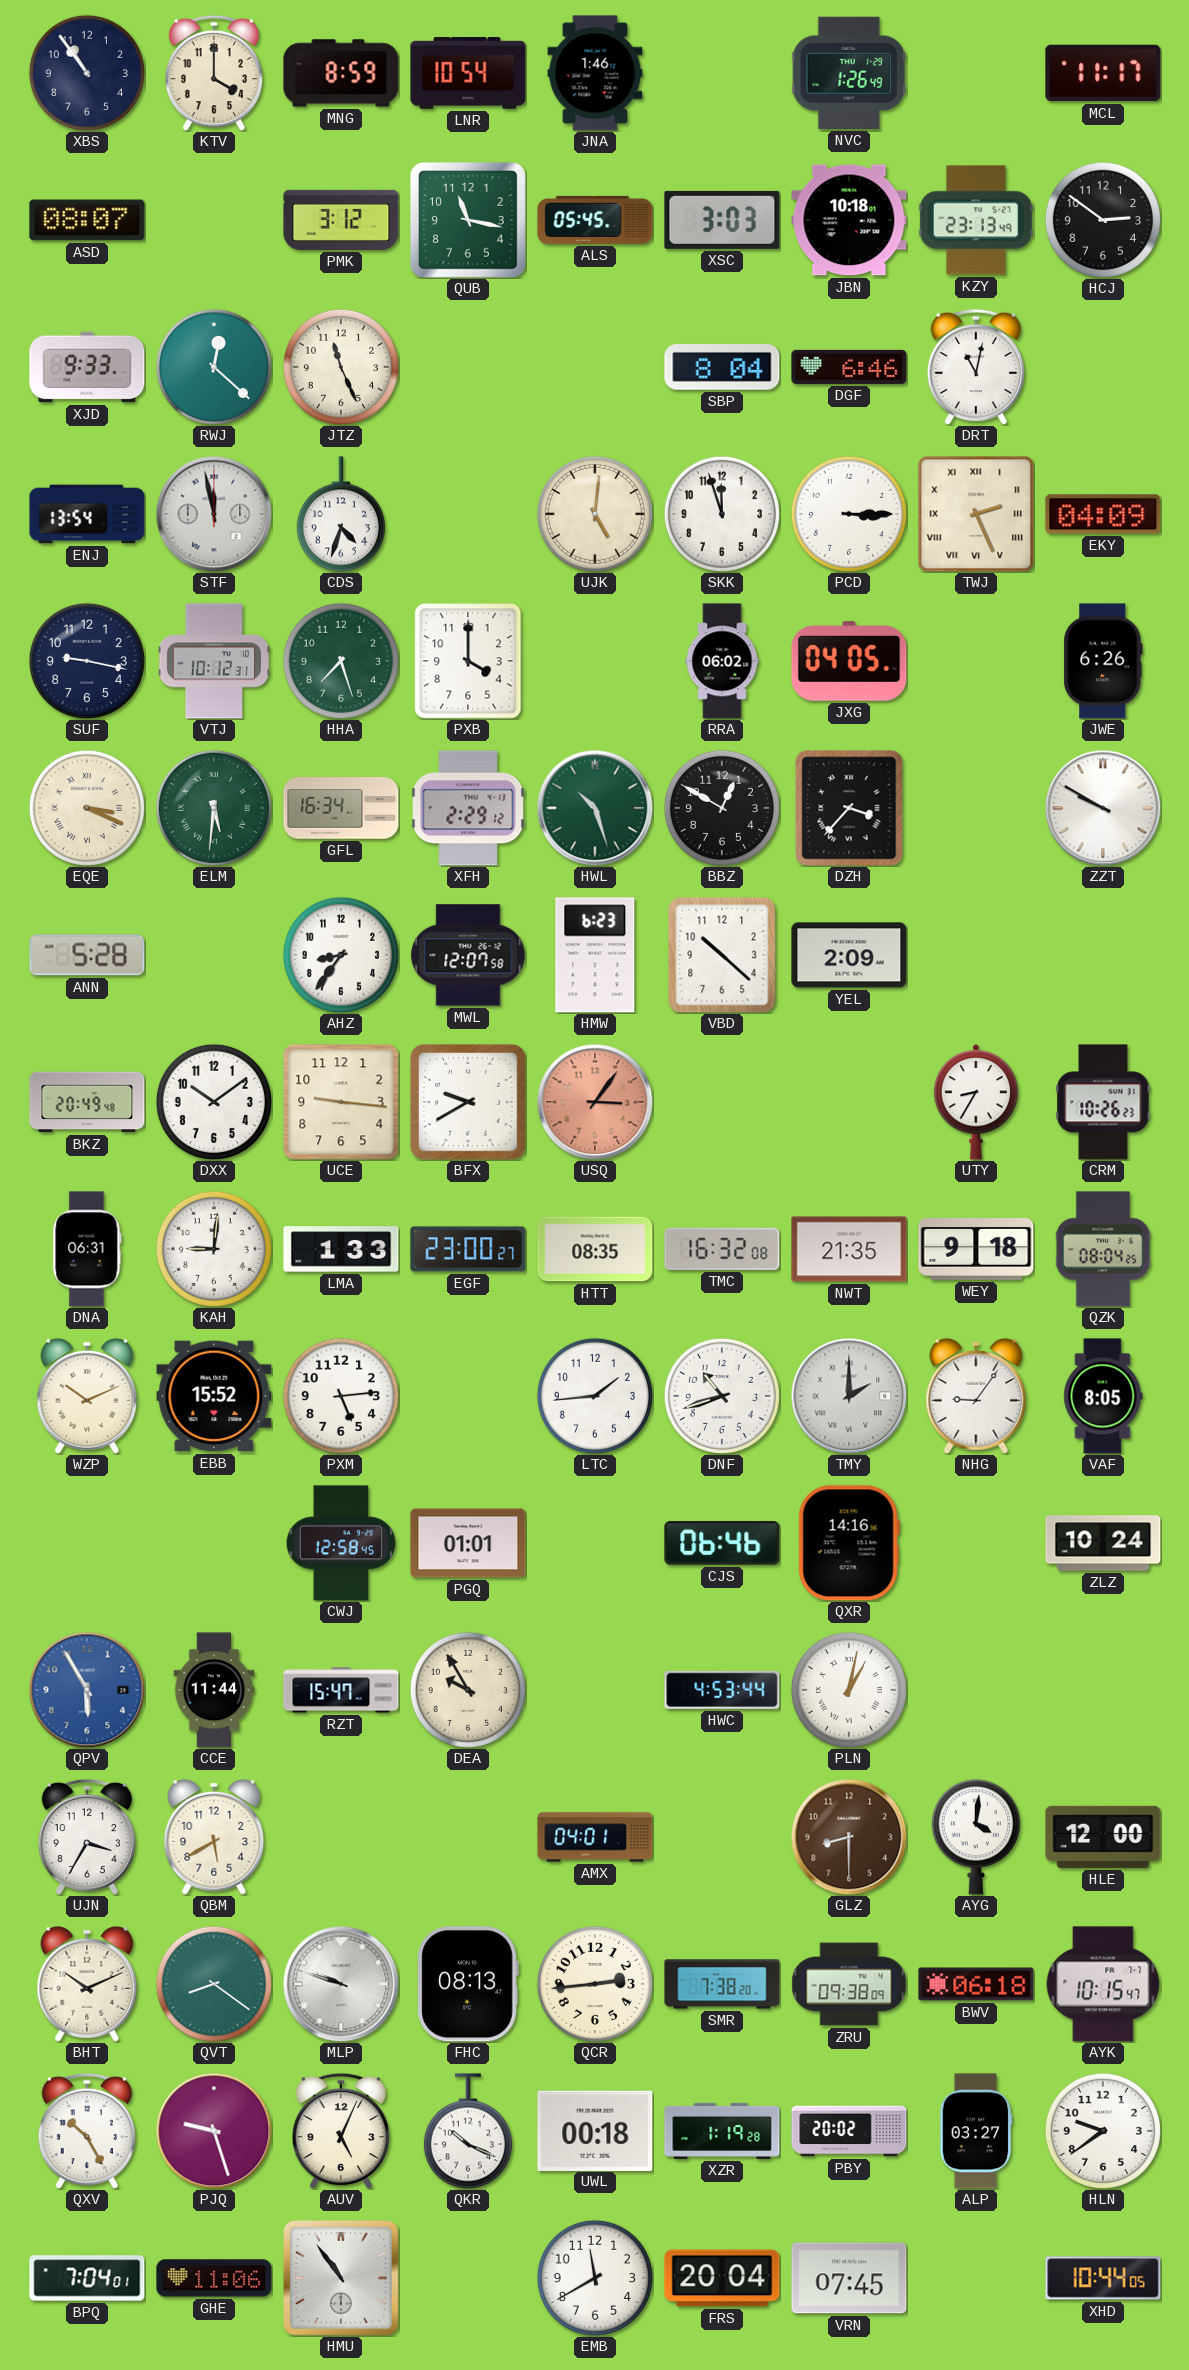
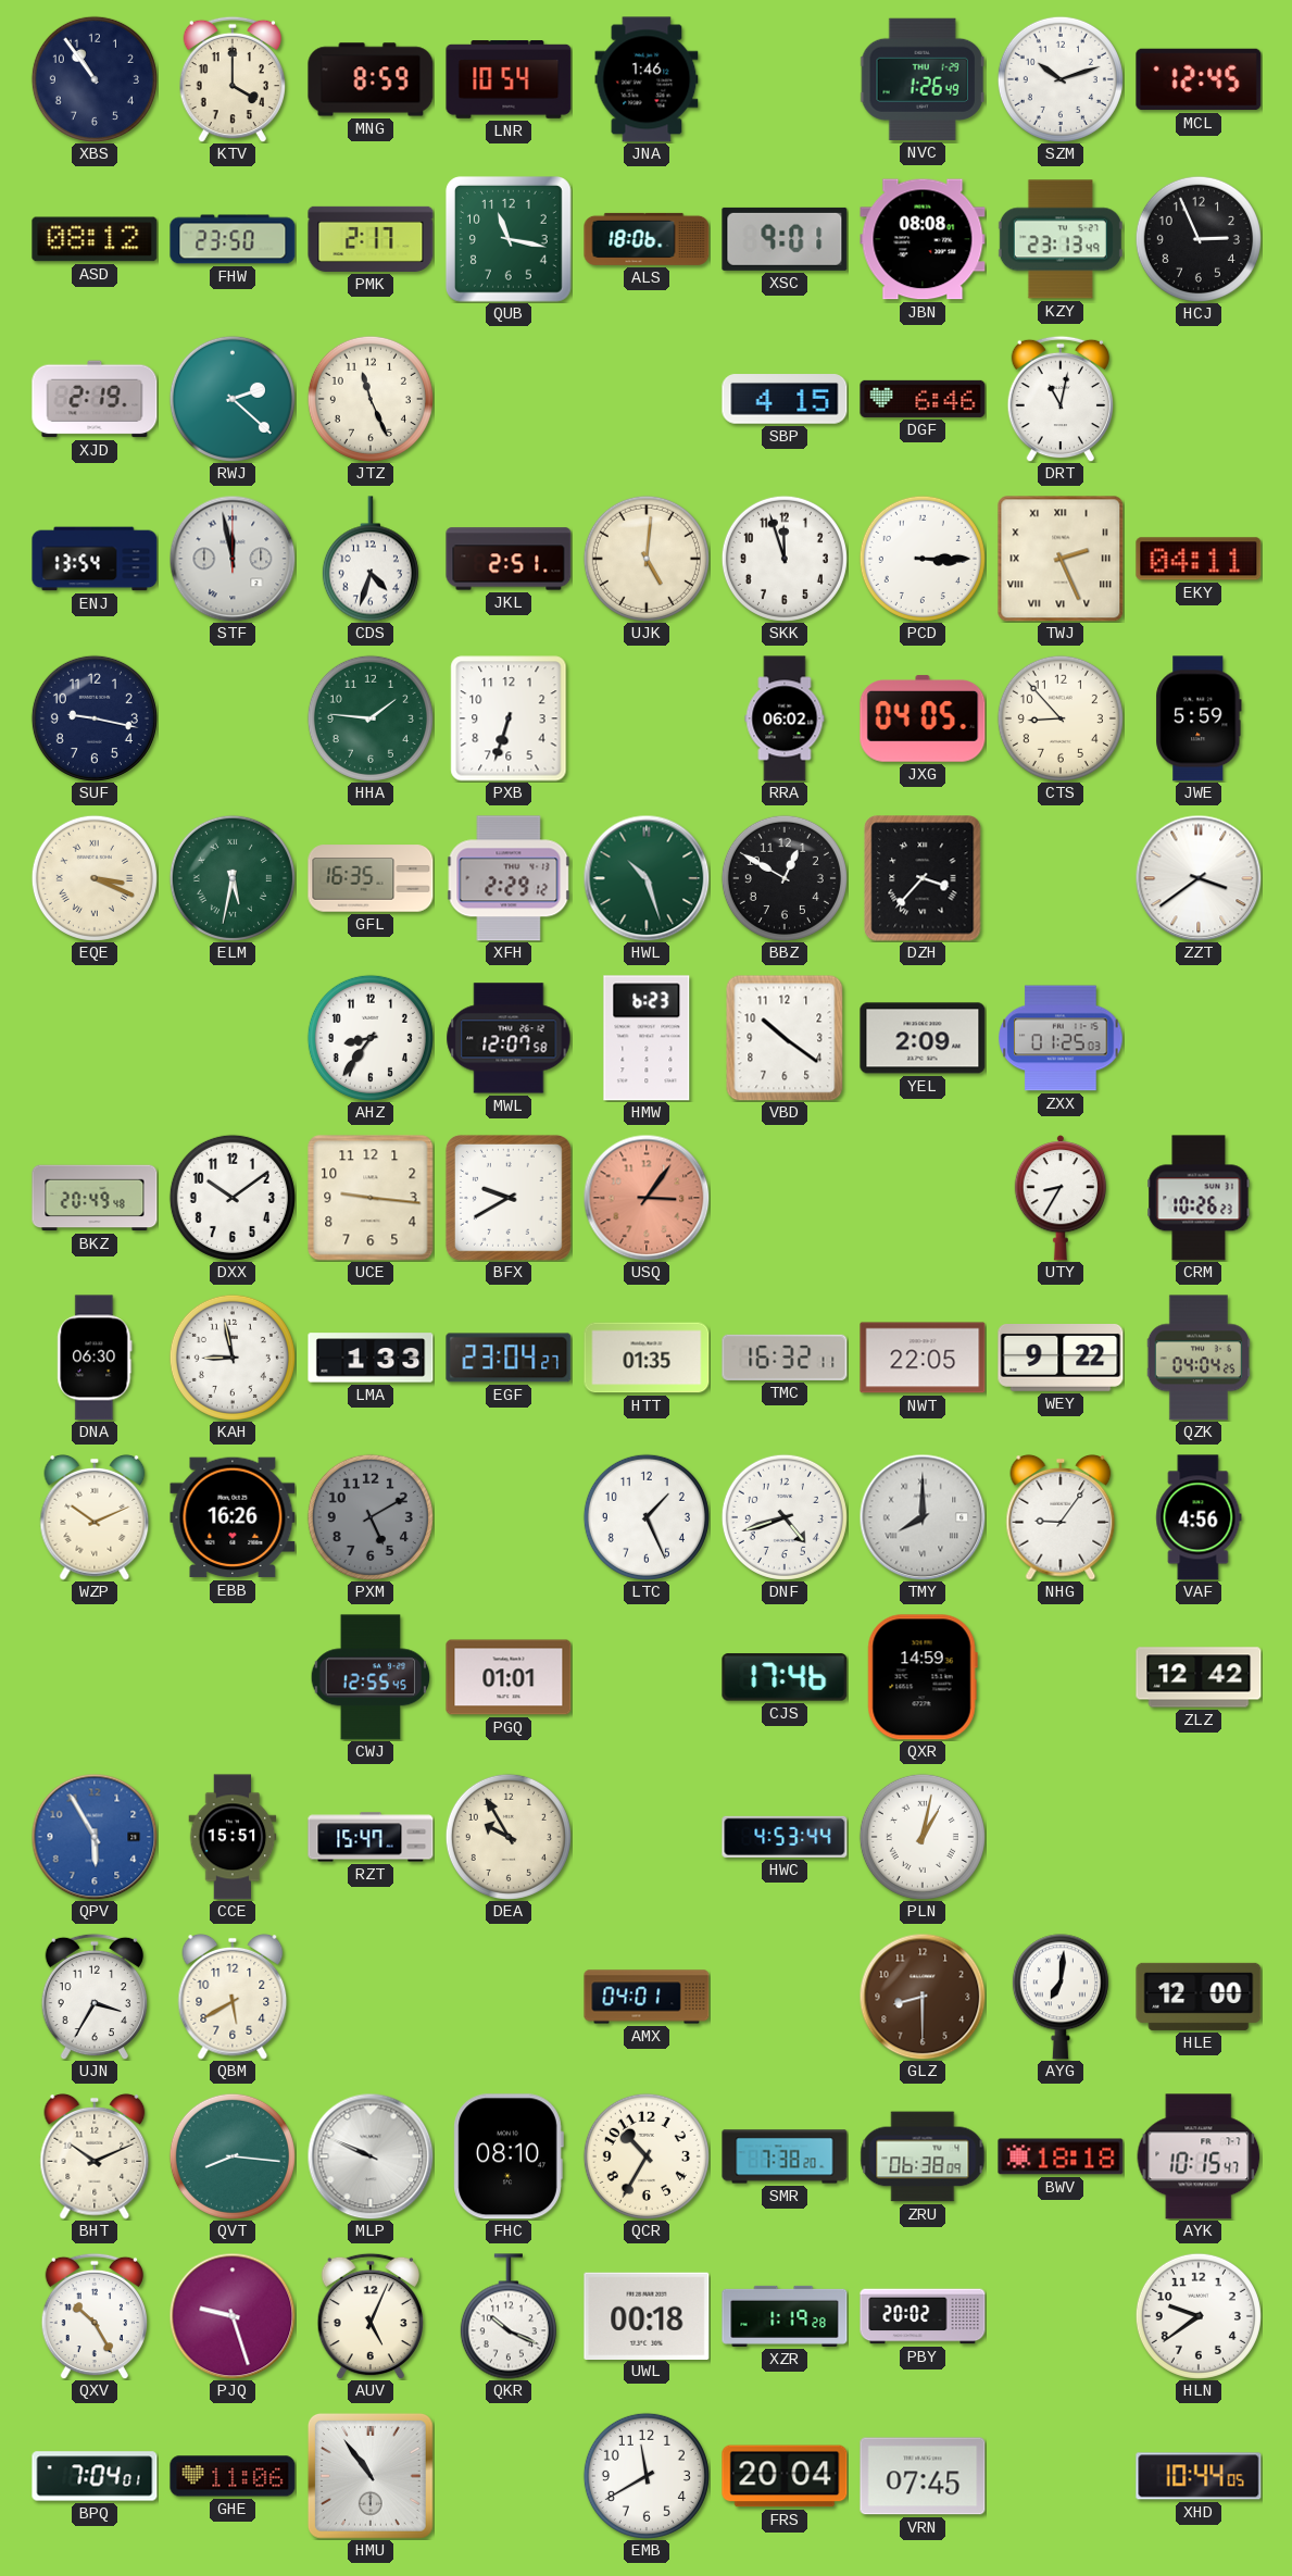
SZM: none -> 10:12 (1061, 79)
MCL: 11:17 -> 12:45 (1199, 79)
ASD: 08:07 -> 08:12 (95, 239)
FHW: none -> 23:50 (233, 239)
PMK: 3:12 -> 2:17 (371, 239)
ALS: 05:45 -> 18:06 (647, 239)
XSC: 3:03 -> 9:01 (785, 239)
JBN: 10:18 -> 08:08 (923, 239)
HCJ: 2:51 -> 2:56 (1199, 239)
XJD: 9:33 -> 2:19 (95, 399)
RWJ: 12:22 -> 2:22 (233, 399)
SBP: 8:04 -> 4:15 (785, 399)
JKL: none -> 2:51 (509, 559)
EKY: 04:09 -> 04:11 (1199, 559)
VTJ: 10:12 -> none (214, 661)
HHA: 7:27 -> 1:46 (371, 718)
PXB: 4:00 -> 6:33 (509, 718)
CTS: none -> 8:53 (1061, 718)
JWE: 6:26 -> 5:59 (1199, 718)
ELM: 5:31 -> 5:32 (233, 878)
GFL: 16:34 -> 16:35 (371, 878)
ZZT: 9:50 -> 3:39 (1199, 878)
ANN: 5:28 -> none (87, 955)
VBD: 10:22 -> 10:21 (785, 1038)
ZXX: none -> 01:25 (1061, 1038)
DNA: 06:31 -> 06:30 (95, 1358)
KAH: 9:01 -> 8:58 (233, 1358)
EGF: 23:00 -> 23:04 (509, 1358)
HTT: 08:35 -> 01:35 (647, 1358)
TMC: 16:32:08 -> 16:32:11 (785, 1358)
NWT: 21:35 -> 22:05 (923, 1358)
WEY: 9:18 -> 9:22 (1061, 1359)
QZK: 08:04 -> 04:04 (1197, 1358)
EBB: 15:52 -> 16:26 (233, 1517)
PXM: 5:14 -> 5:10 (371, 1517)
PXM dial: white -> grey (371, 1517)
LTC: 1:44 -> 1:26 (647, 1517)
DNF: 10:42 -> 4:42 (785, 1517)
TMY: 2:00 -> 8:00 (923, 1517)
VAF: 8:05 -> 4:56 (1199, 1517)
CWJ: 12:58 -> 12:55 (371, 1677)
CJS: 06:46 -> 17:46 (785, 1677)
QXR: 14:16 -> 14:59 (923, 1677)
ZLZ: 10:24 -> 12:42 (1199, 1677)
CCE: 11:44 -> 15:51 (233, 1837)
AYG: 4:01 -> 7:01 (1061, 1997)
QVT: 8:21 -> 8:16 (233, 2156)
MLP: 9:48 -> 9:49 (371, 2156)
FHC: 08:13 -> 08:10 (509, 2156)
QCR: 2:44 -> 10:35 (647, 2156)
ZRU: 09:38 -> 06:38 (923, 2156)
BWV: 06:18 -> 18:18 (1061, 2156)
ALP: 03:27 -> none (976, 2131)
